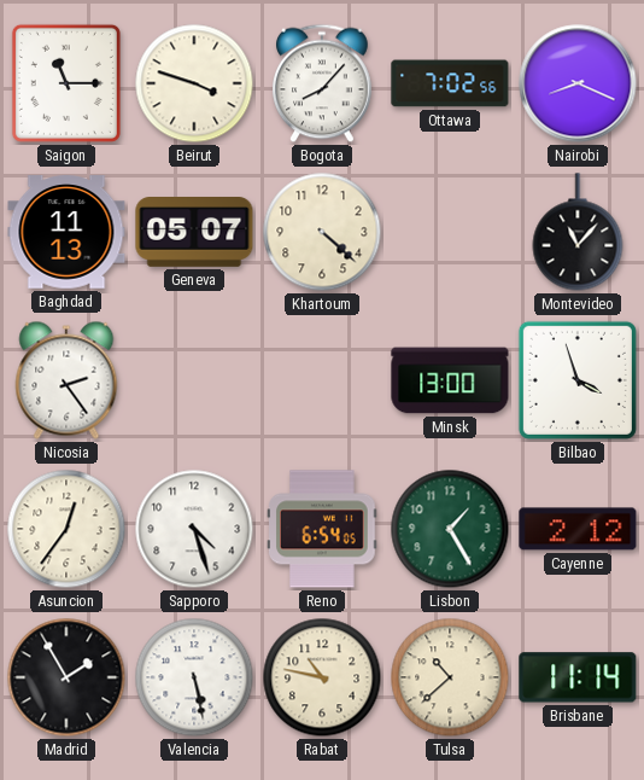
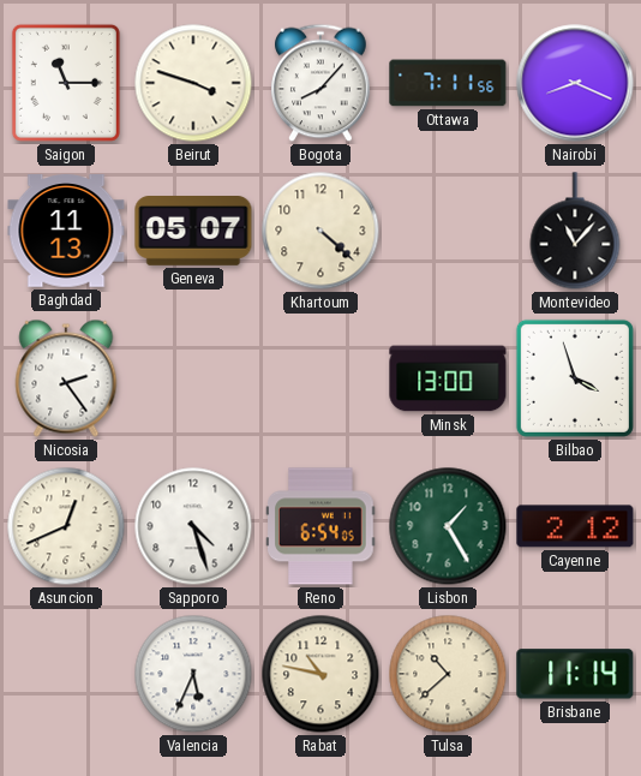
Ottawa: 7:02 -> 7:11 (448, 83)
Asuncion: 12:36 -> 12:41 (66, 526)
Madrid: 1:55 -> none (66, 677)
Valencia: 5:28 -> 5:34 (193, 674)
